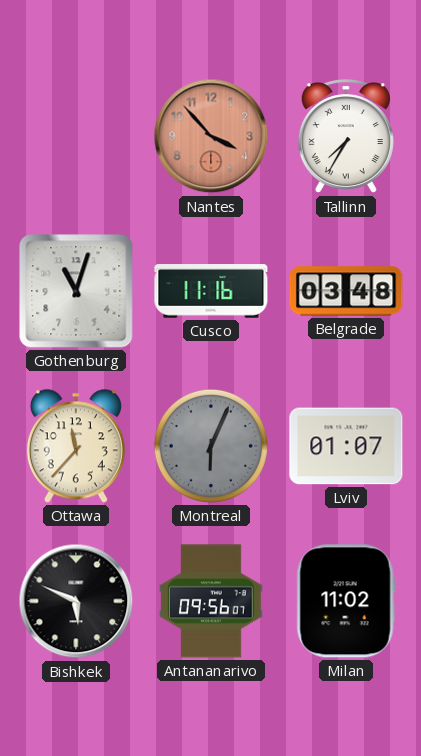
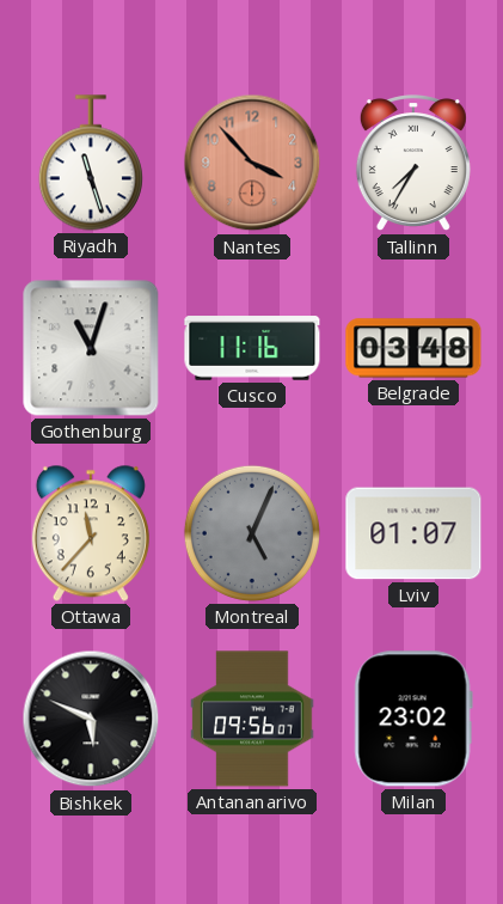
Riyadh: none -> 11:27 (91, 163)
Montreal: 6:04 -> 5:04 (252, 533)
Milan: 11:02 -> 23:02 (413, 719)
